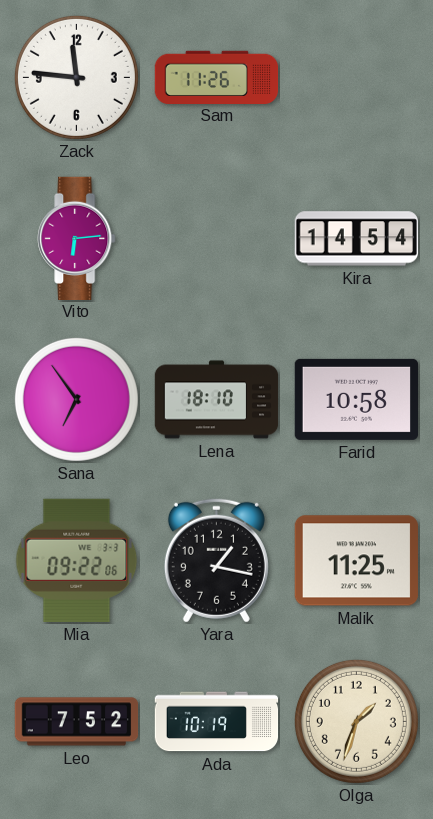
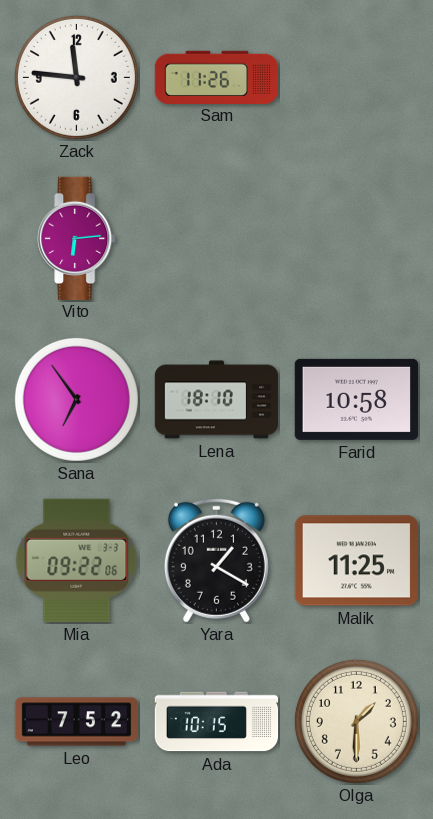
Kira: 14:54 -> none (357, 239)
Yara: 1:17 -> 1:20 (216, 560)
Ada: 10:19 -> 10:15 (217, 722)
Olga: 1:33 -> 1:30 (356, 721)
